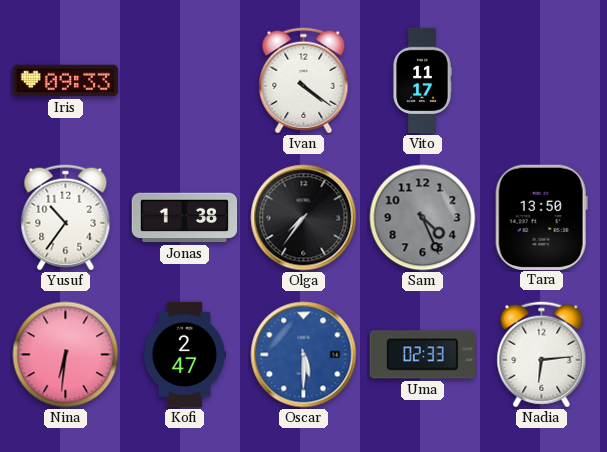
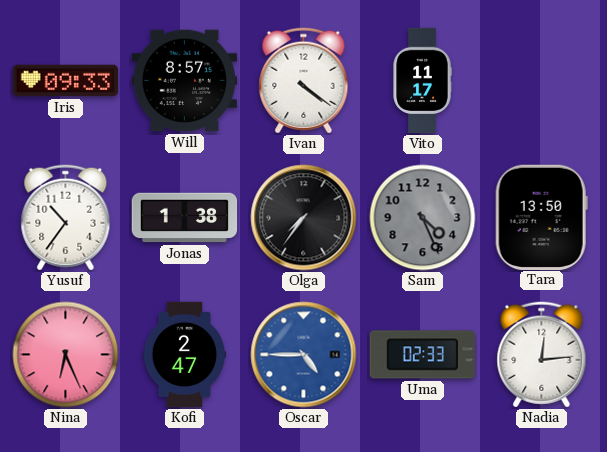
Will: none -> 8:57 (185, 81)
Nina: 6:31 -> 6:26 (66, 355)
Oscar: 5:30 -> 4:45 (304, 355)
Nadia: 6:14 -> 12:14 (542, 355)
